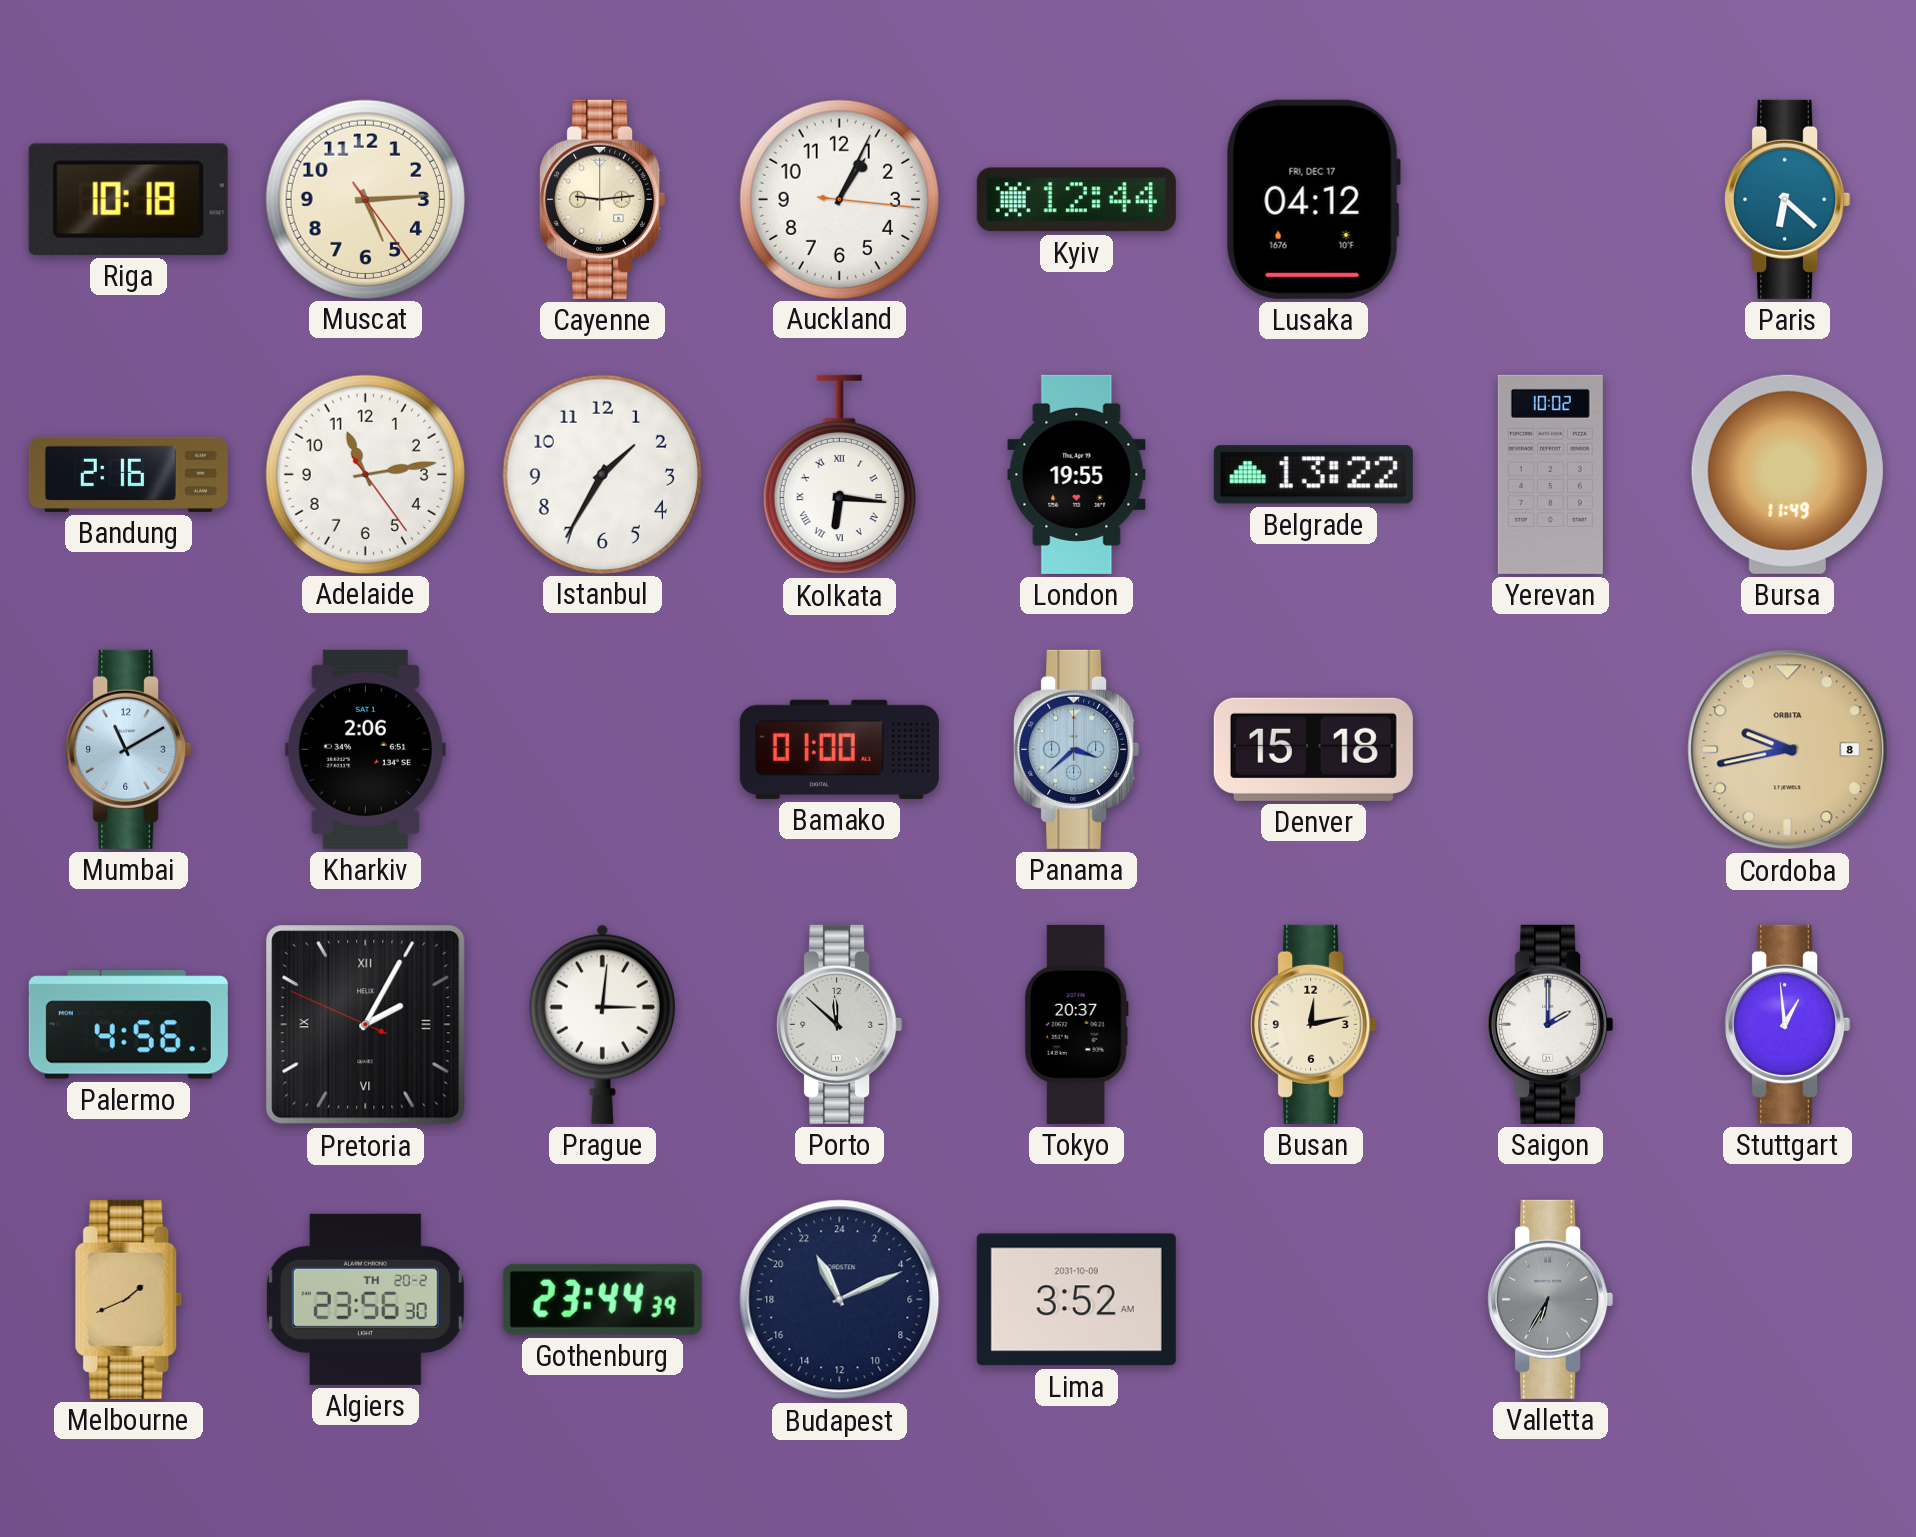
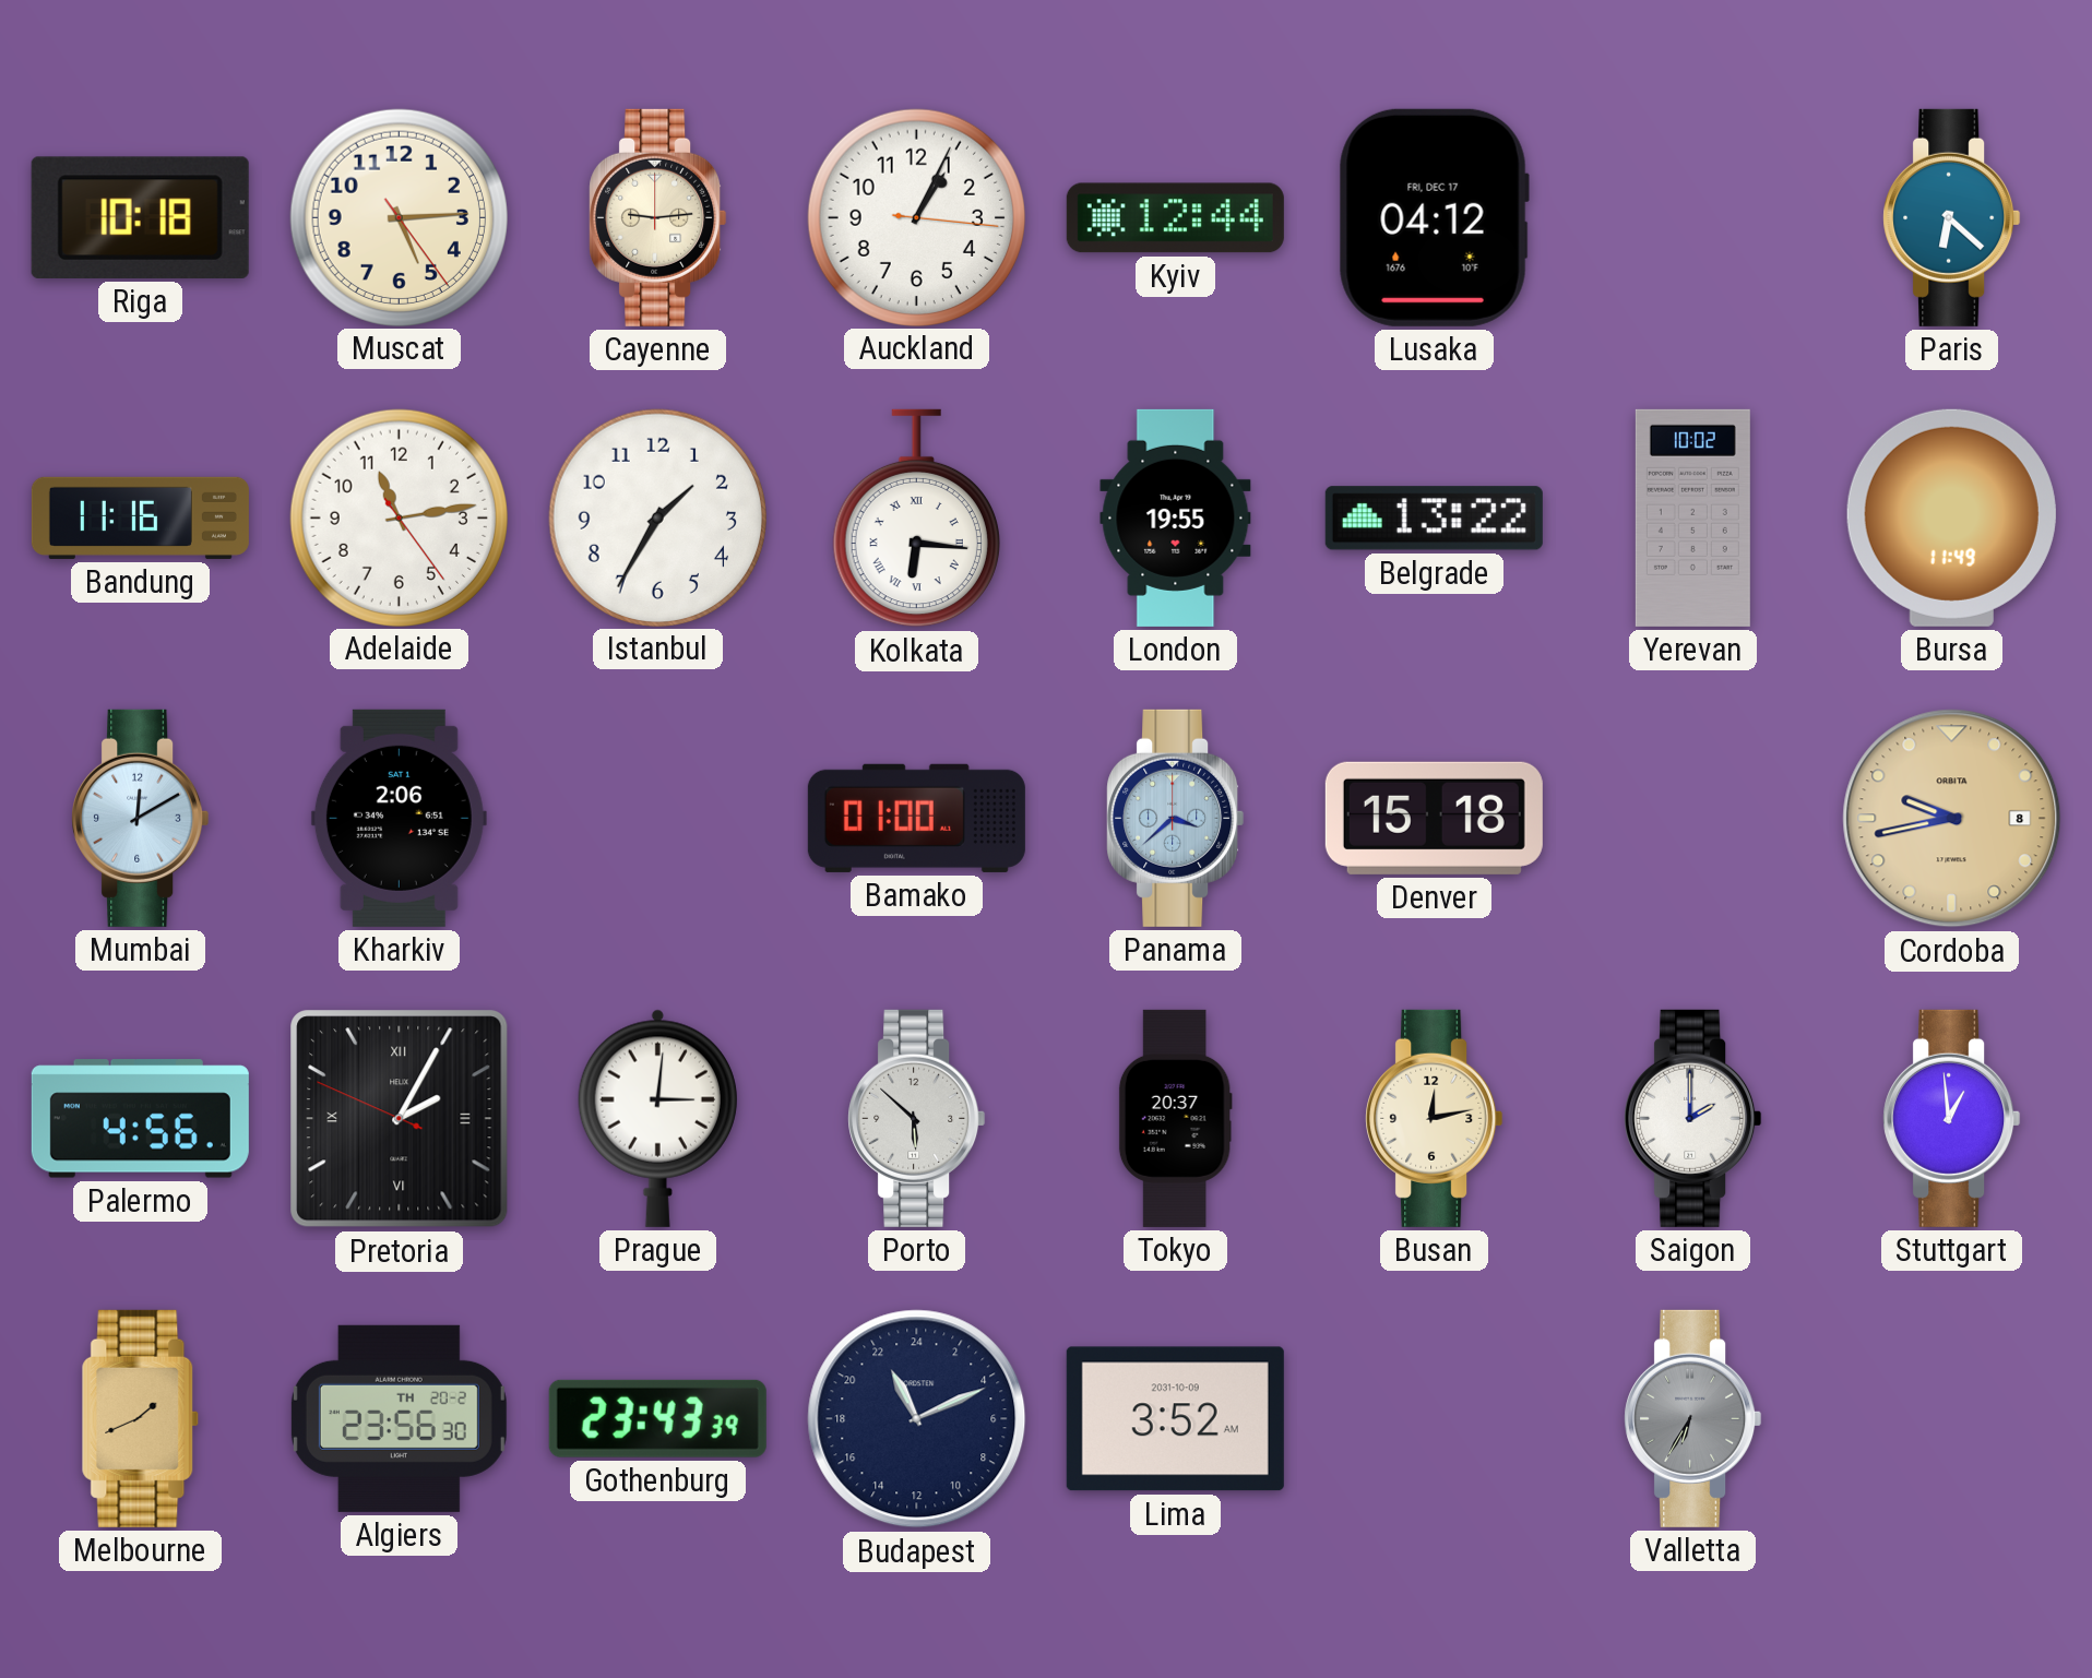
Bandung: 2:16 -> 11:16 (140, 517)
Mumbai: 11:10 -> 12:10 (141, 818)
Porto: 11:52 -> 5:52 (917, 1118)
Gothenburg: 23:44 -> 23:43 (657, 1418)
